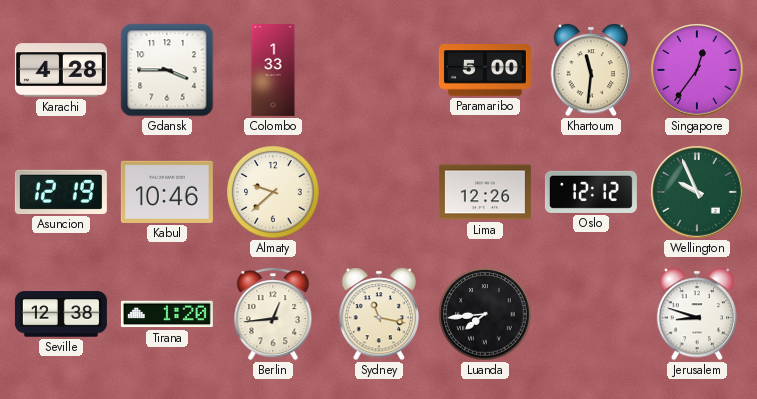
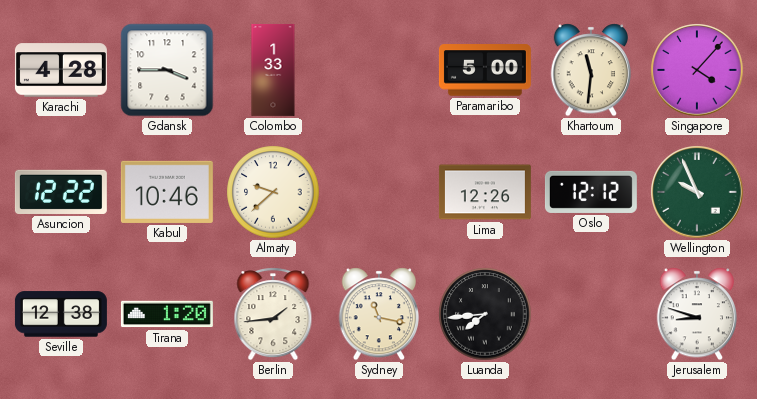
Singapore: 12:36 -> 4:07 (697, 70)
Asuncion: 12:19 -> 12:22 (61, 192)
Berlin: 12:44 -> 1:44 (273, 314)
